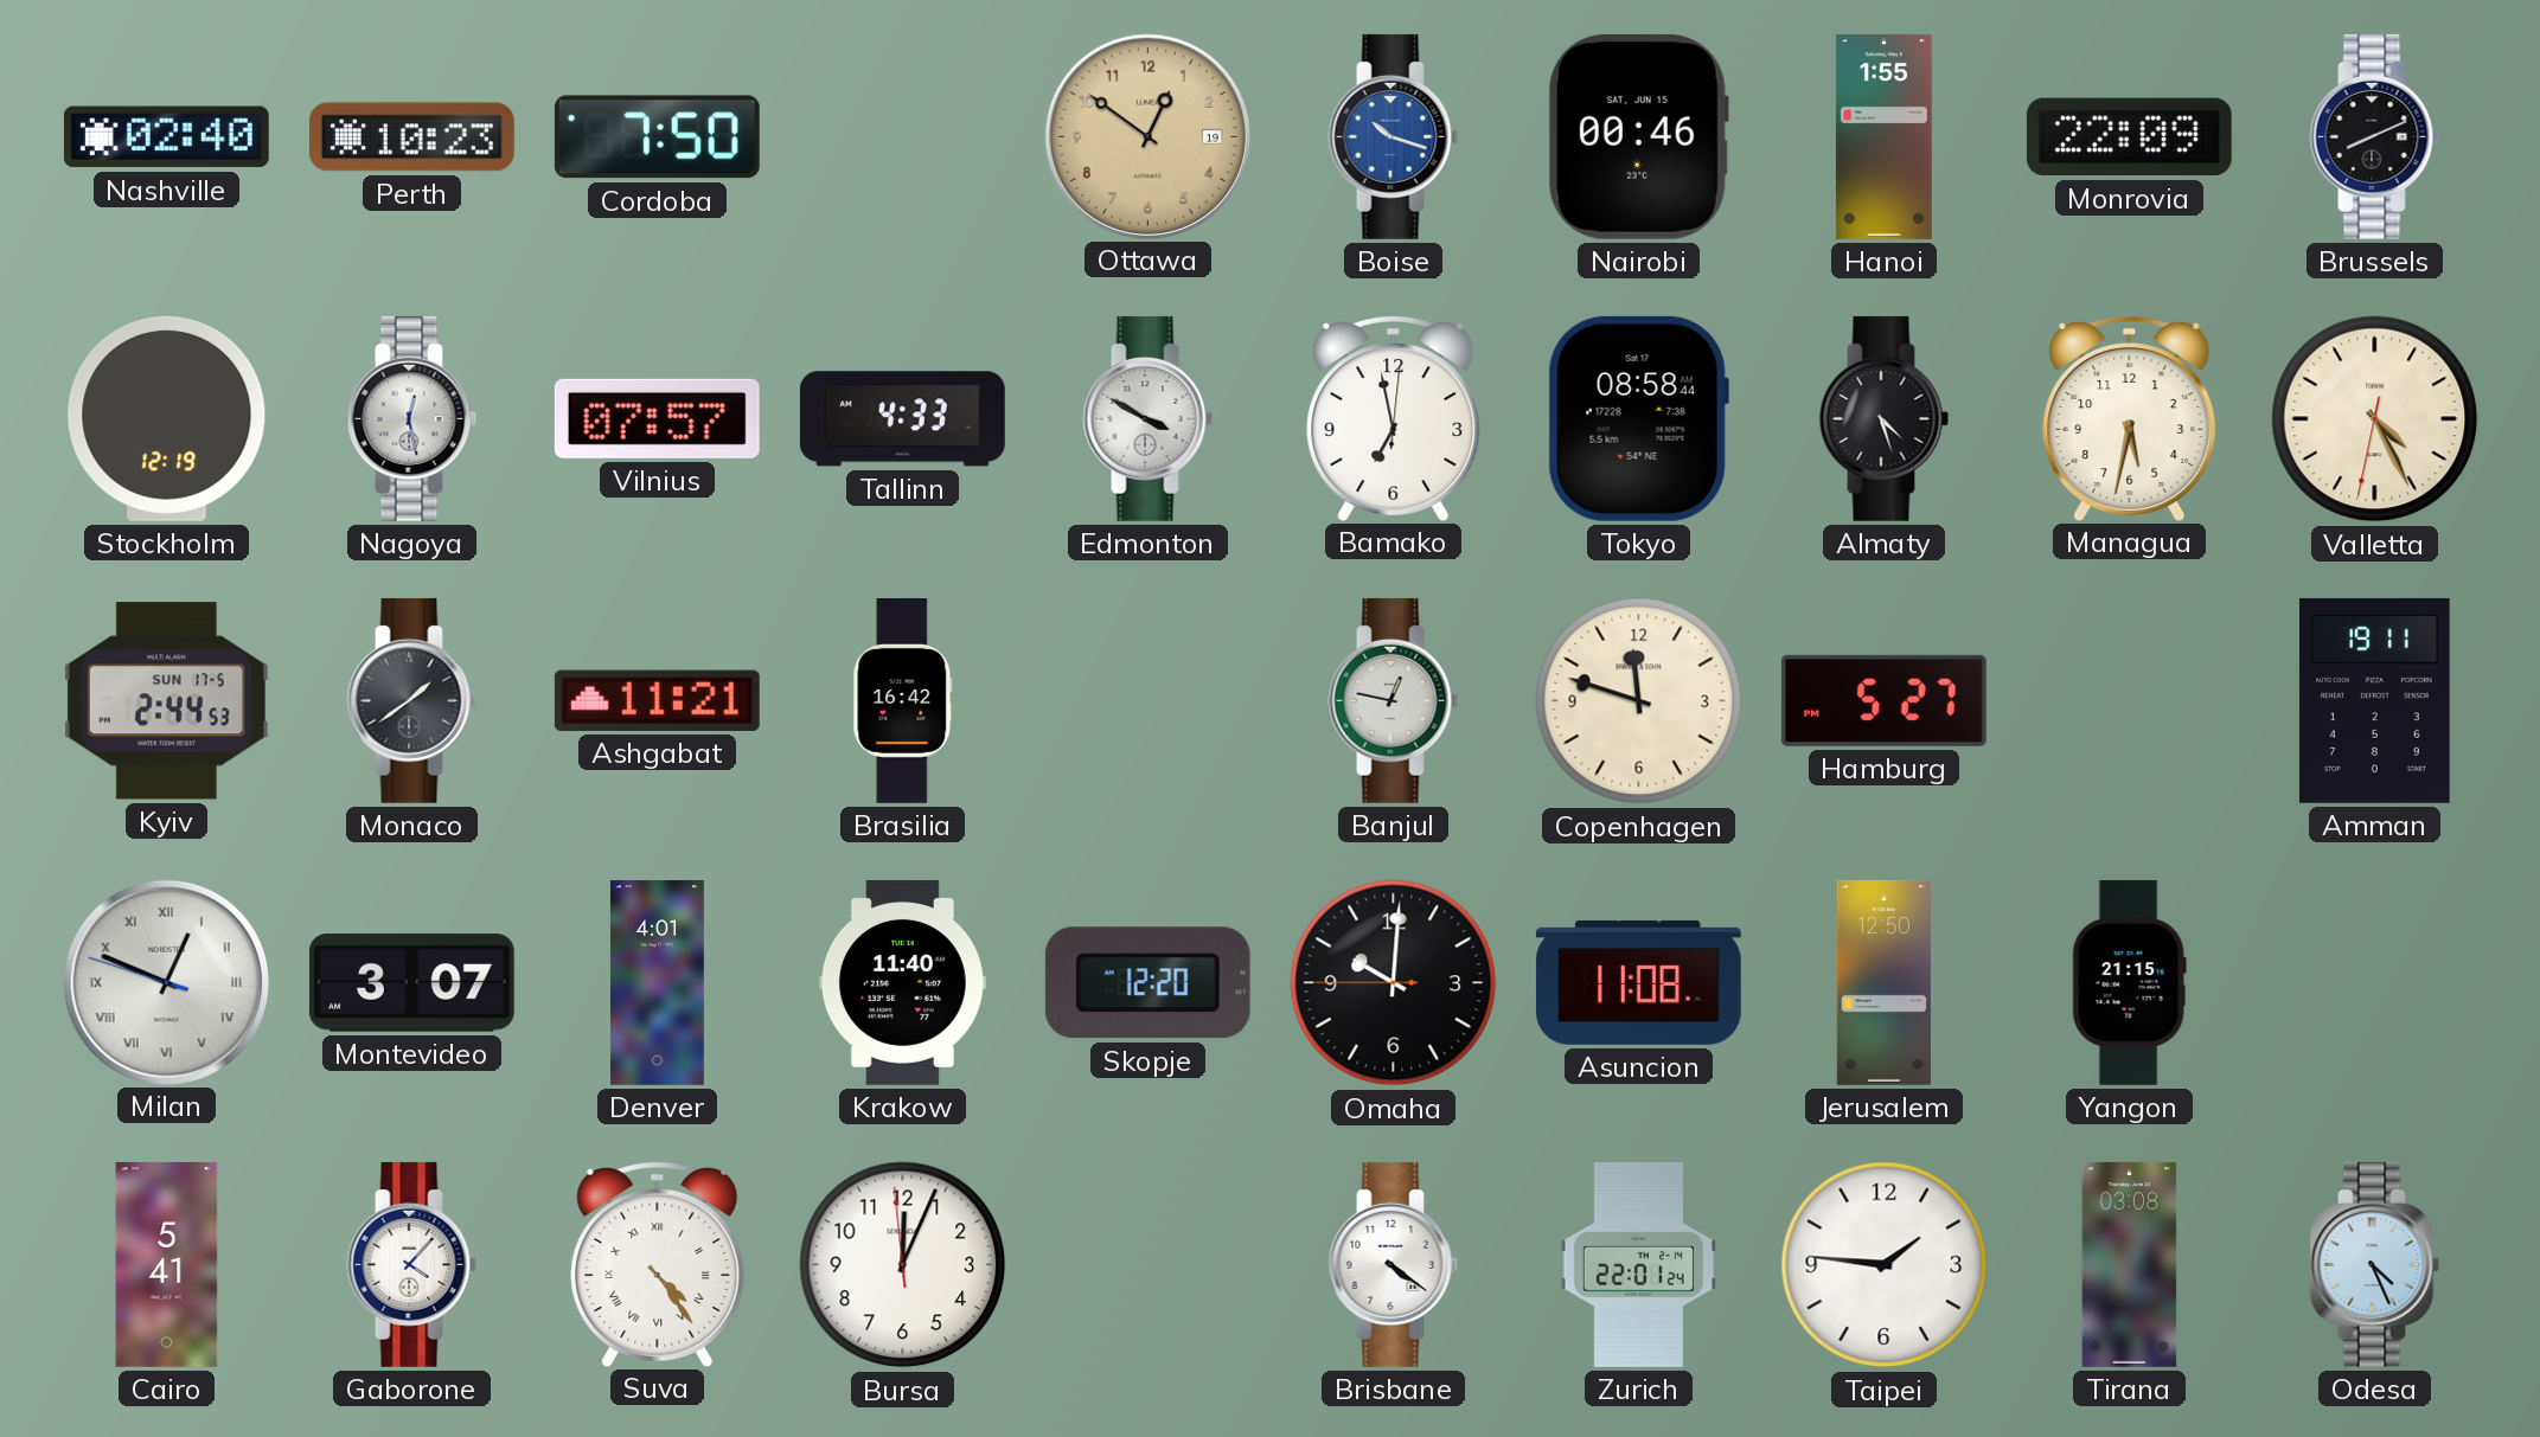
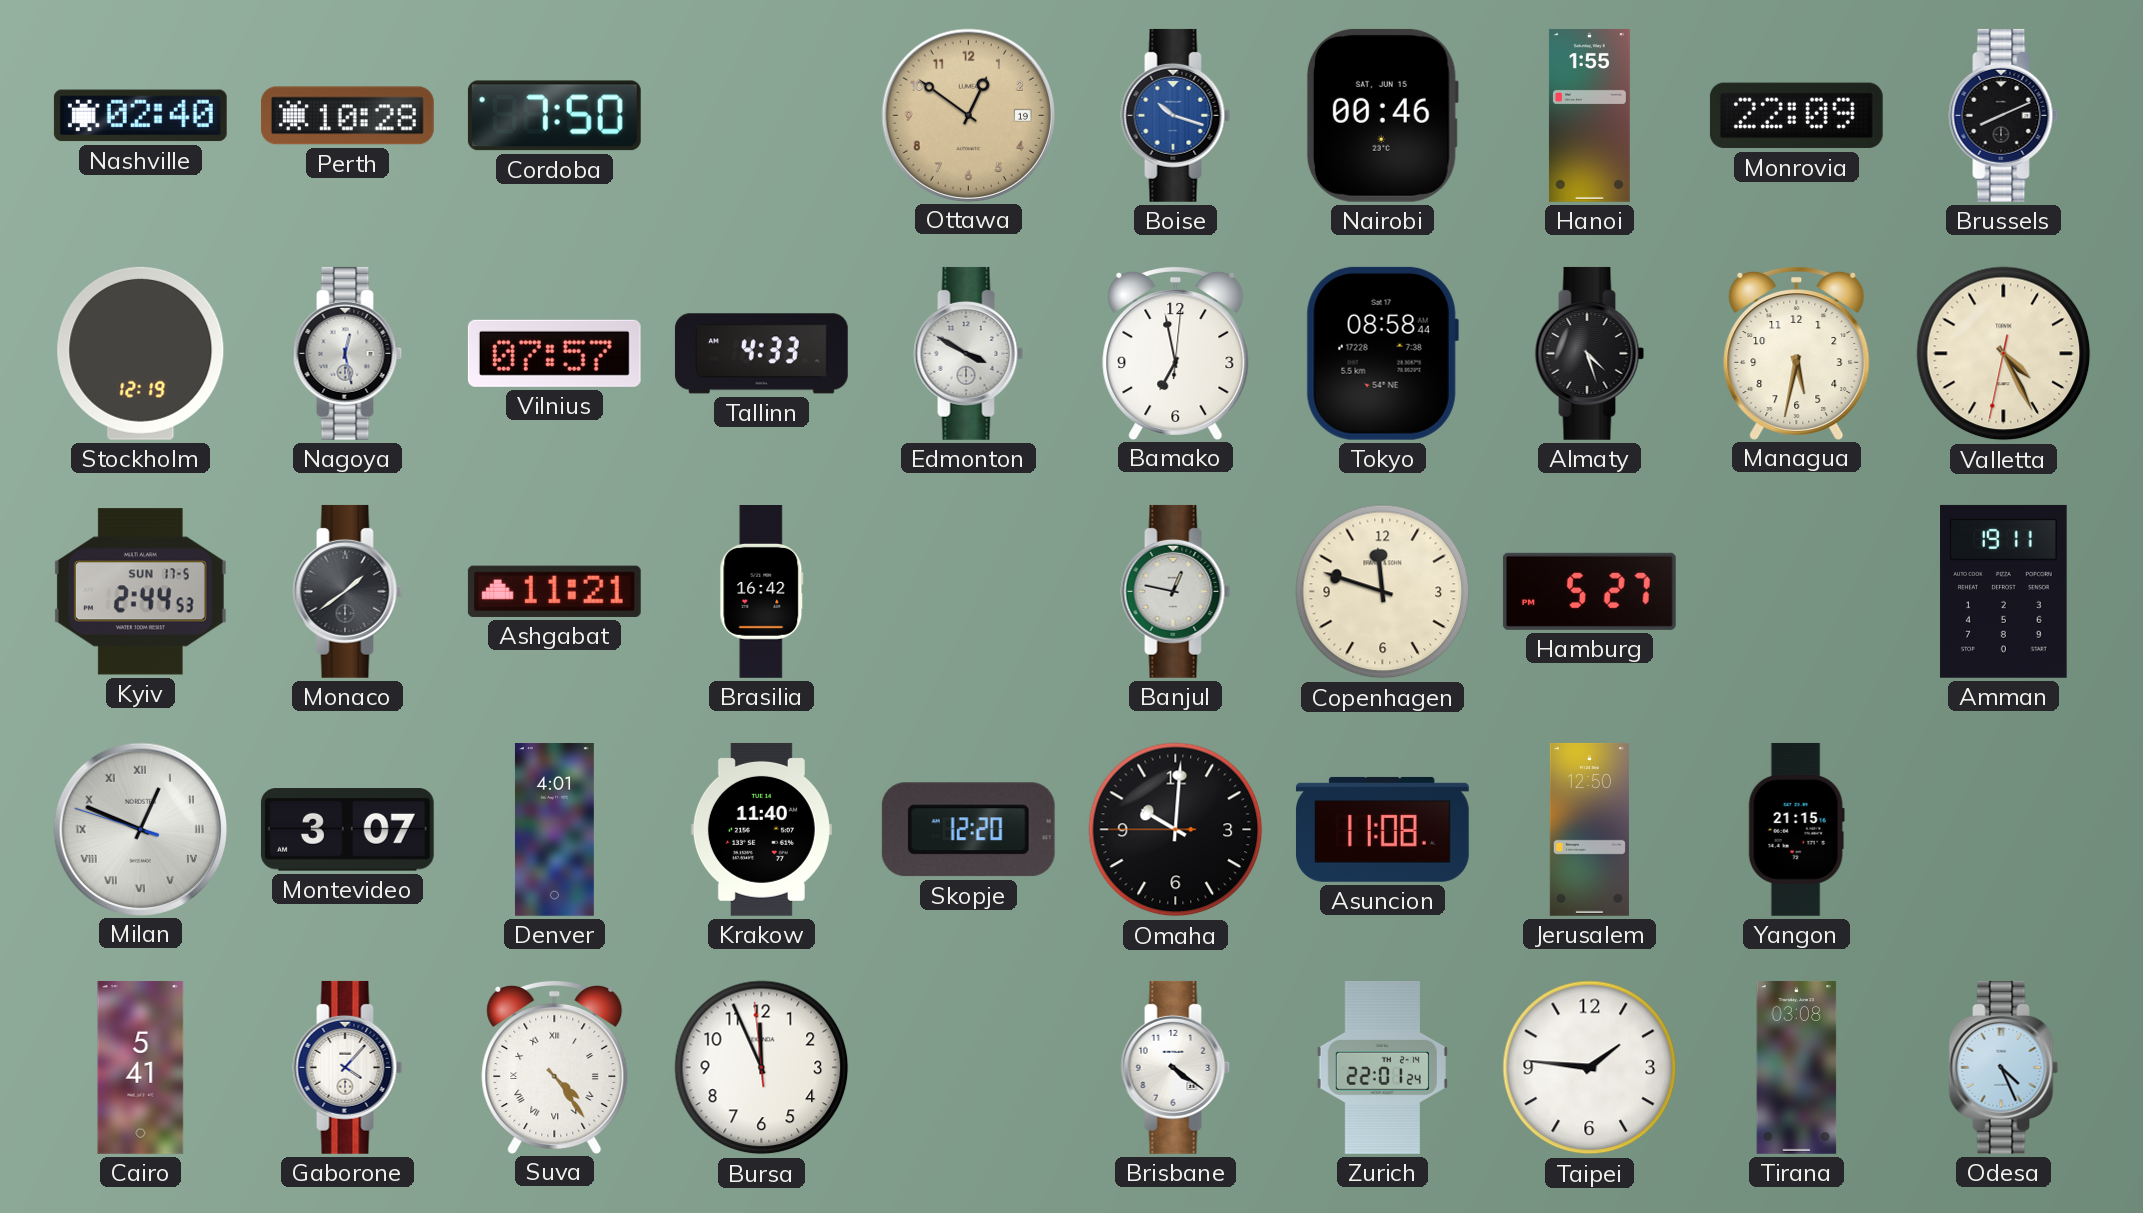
Perth: 10:23 -> 10:28 (347, 116)
Bursa: 12:03 -> 11:55 (762, 1068)
